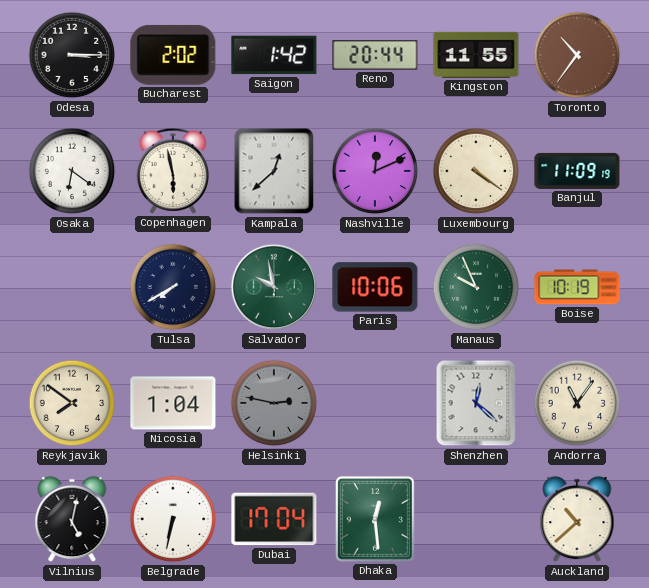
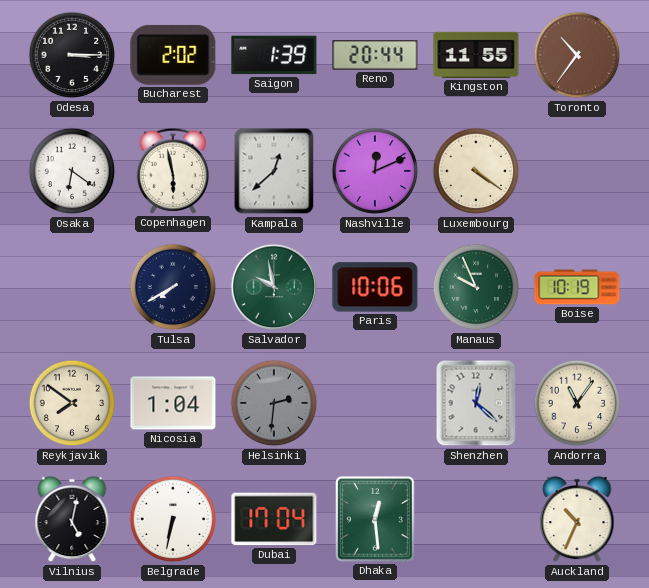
Saigon: 1:42 -> 1:39 (274, 55)
Banjul: 11:09 -> none (577, 171)
Helsinki: 2:47 -> 2:31 (274, 403)
Auckland: 10:38 -> 10:34 (577, 519)
